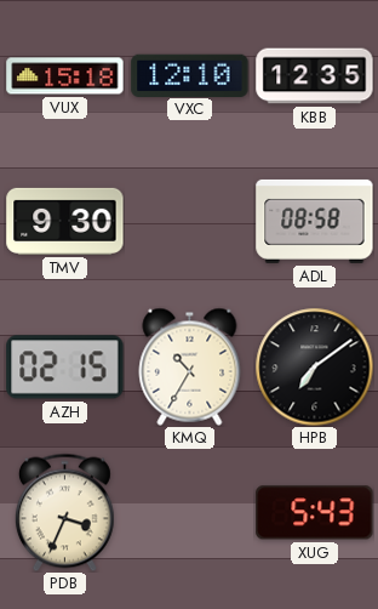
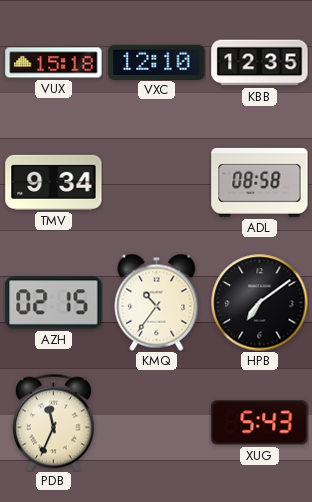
TMV: 9:30 -> 9:34 (54, 182)
KMQ: 10:35 -> 10:36 (157, 302)
PDB: 3:34 -> 11:34 (53, 422)
